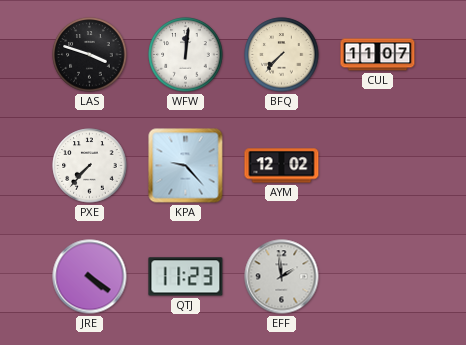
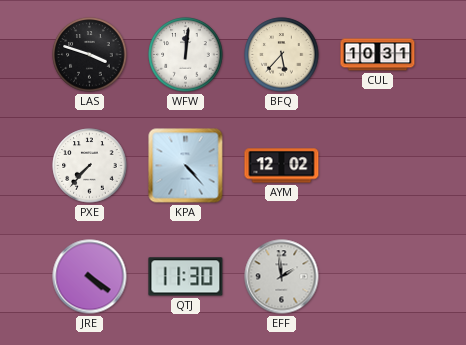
BFQ: 7:37 -> 5:37 (282, 55)
CUL: 11:07 -> 10:31 (378, 55)
KPA: 9:23 -> 4:23 (186, 166)
QTJ: 11:23 -> 11:30 (186, 277)
